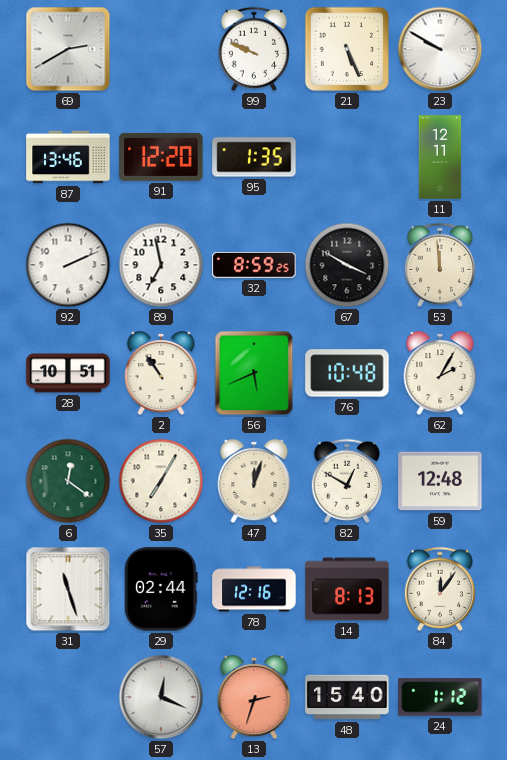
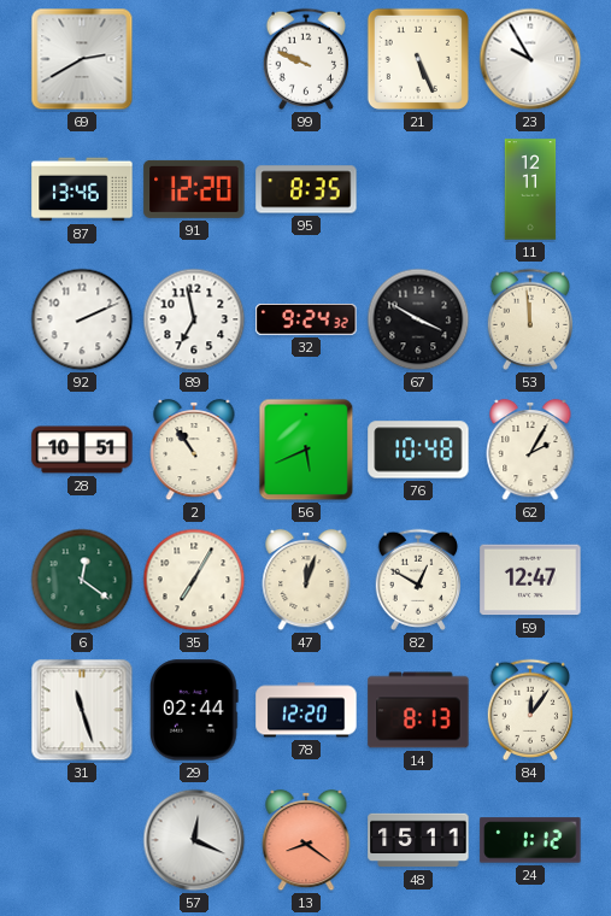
23: 9:50 -> 9:55 (530, 59)
95: 1:35 -> 8:35 (306, 189)
32: 8:59 -> 9:24 (306, 321)
59: 12:48 -> 12:47 (530, 580)
78: 12:16 -> 12:20 (306, 710)
13: 2:33 -> 8:21 (306, 840)
48: 15:40 -> 15:11 (418, 840)
